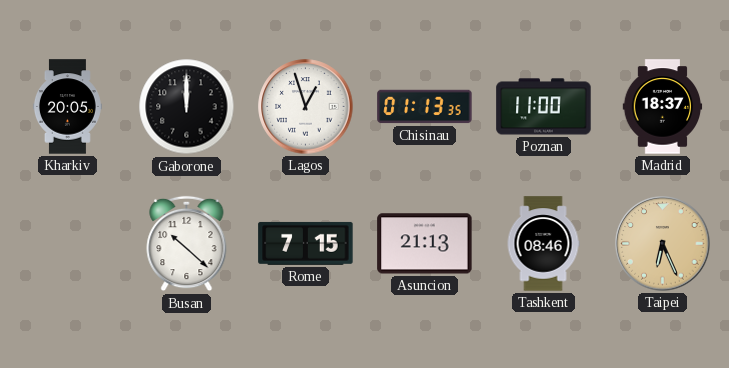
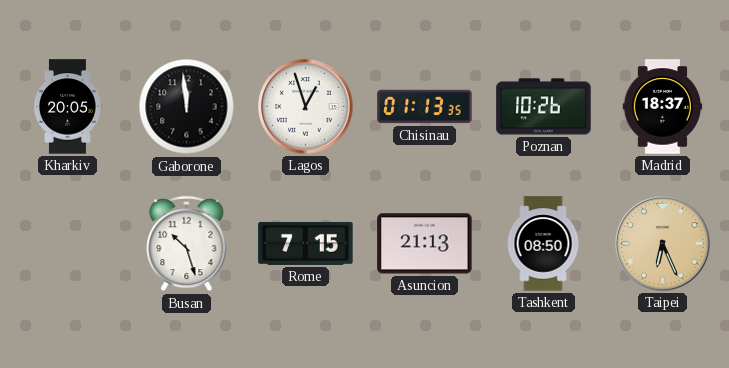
Gaborone: 12:00 -> 11:59 (187, 107)
Poznan: 11:00 -> 10:26 (544, 107)
Busan: 10:22 -> 10:27 (187, 244)
Tashkent: 08:46 -> 08:50 (543, 244)
